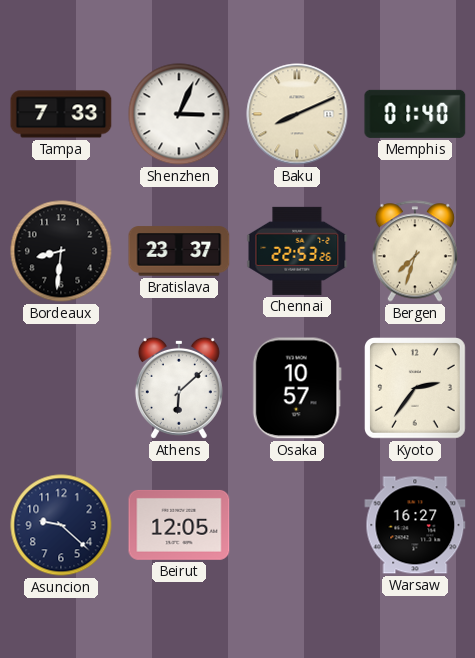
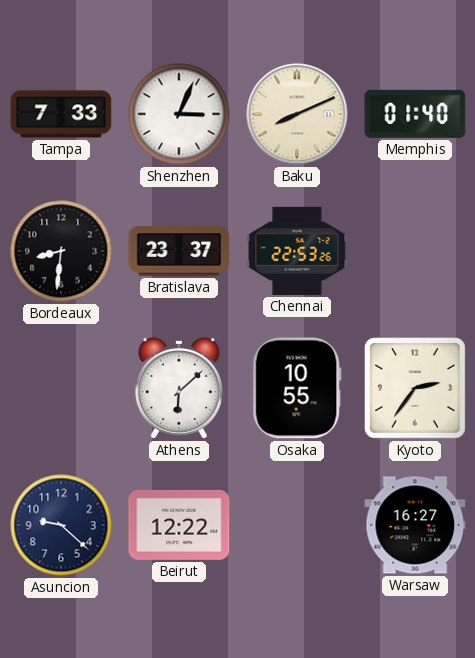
Bergen: 7:33 -> none (415, 251)
Osaka: 10:57 -> 10:55 (297, 388)
Beirut: 12:05 -> 12:22 (179, 525)
